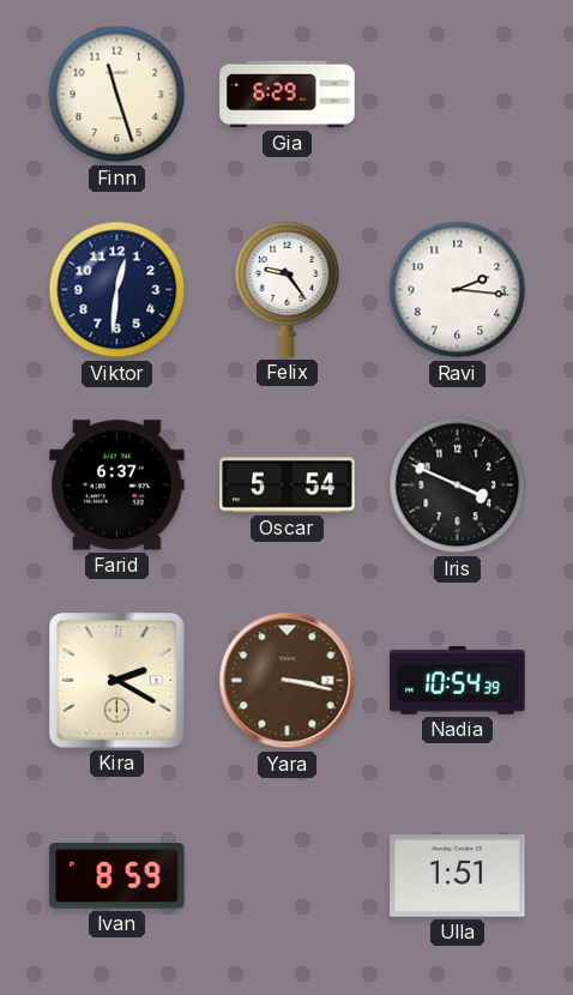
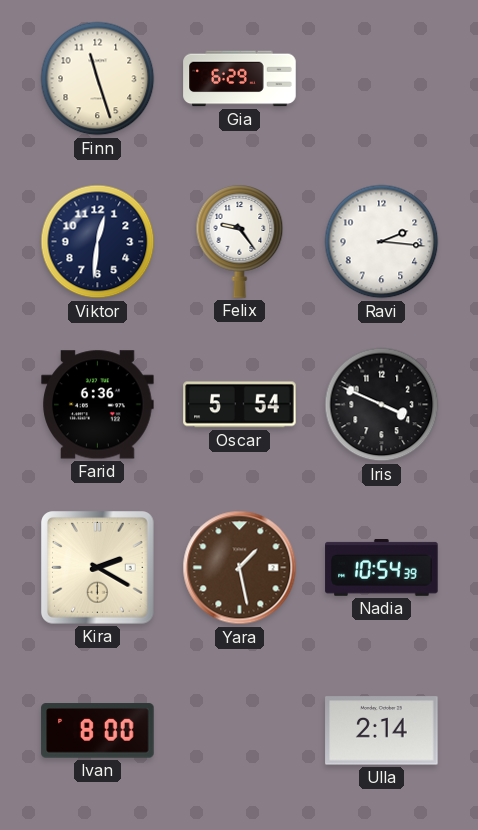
Farid: 6:37 -> 6:36 (98, 405)
Yara: 3:17 -> 1:28 (240, 568)
Ivan: 8:59 -> 8:00 (98, 731)
Ulla: 1:51 -> 2:14 (382, 731)
